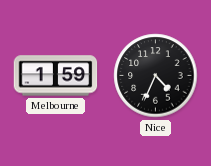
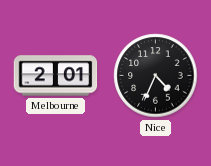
Melbourne: 1:59 -> 2:01 (56, 76)
